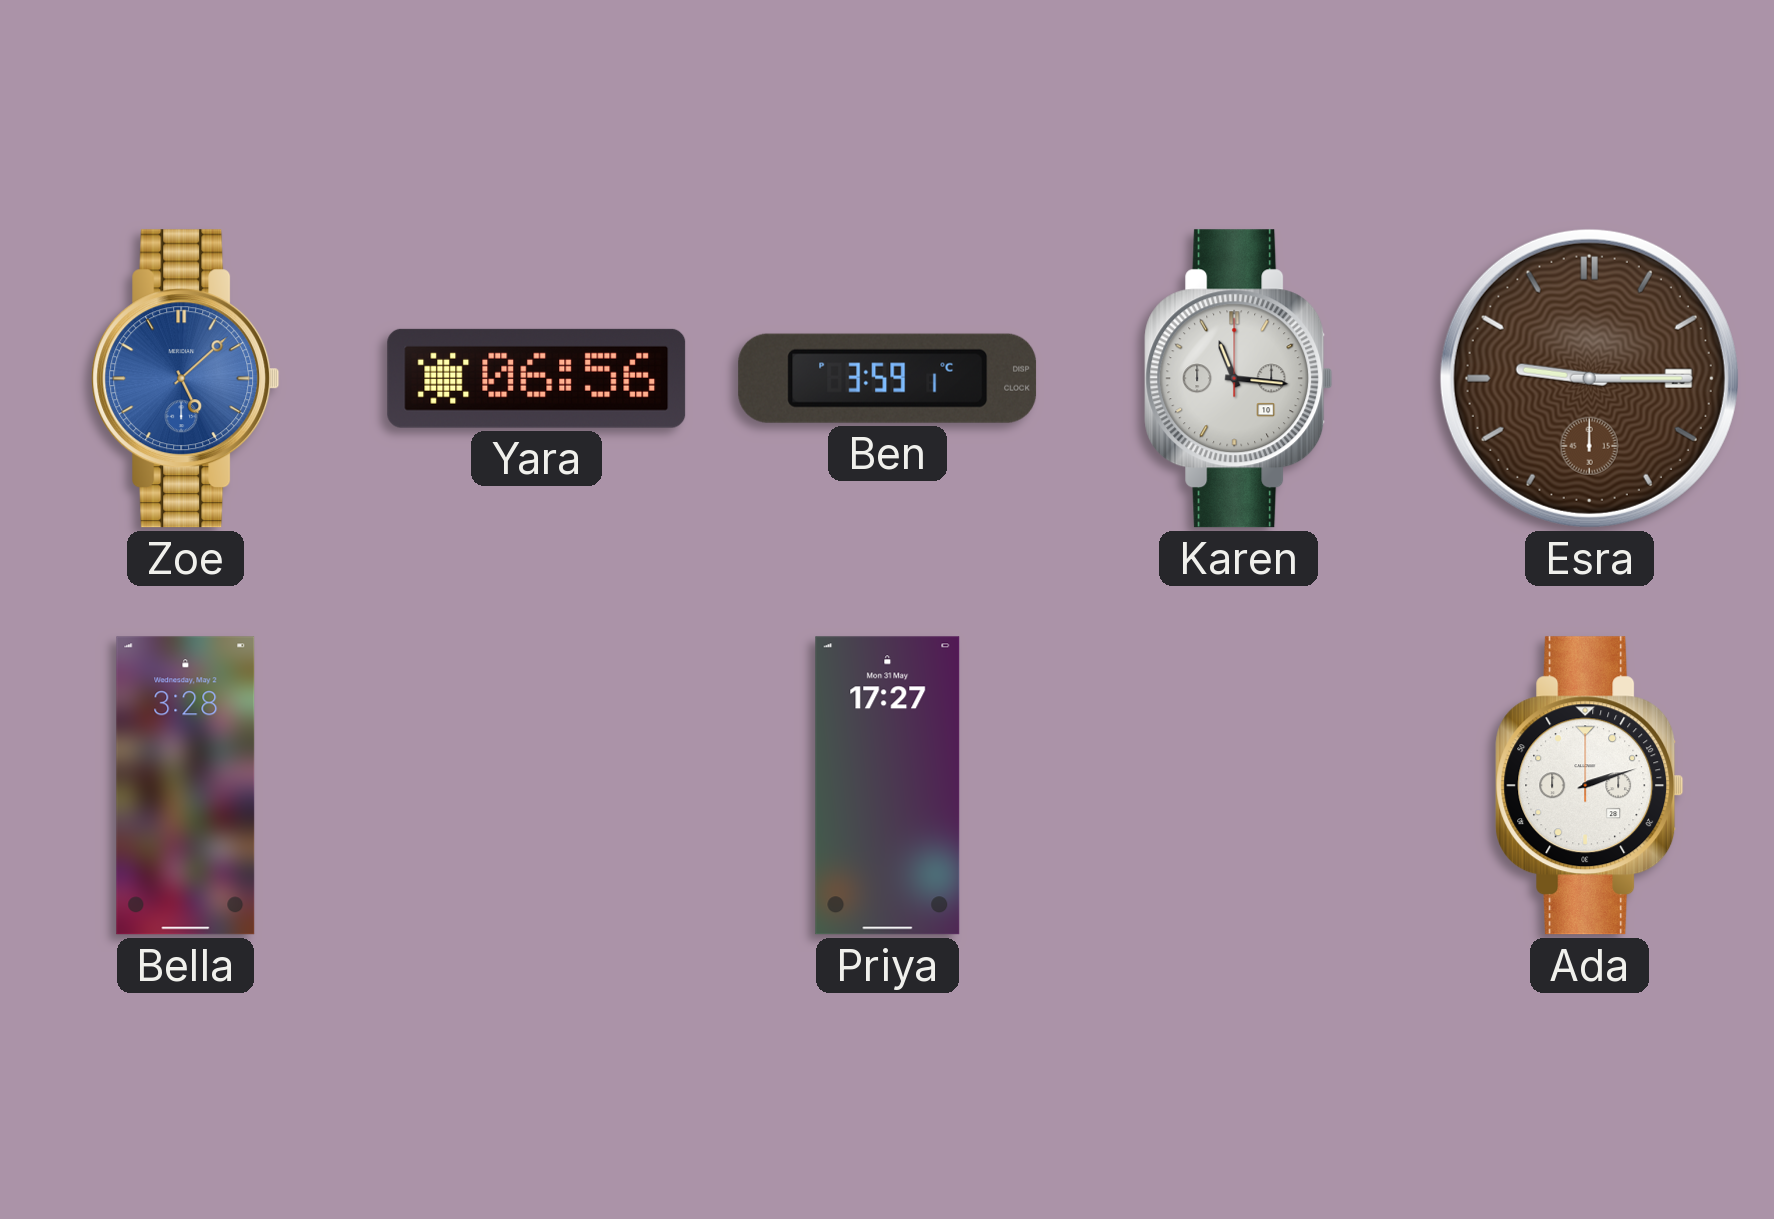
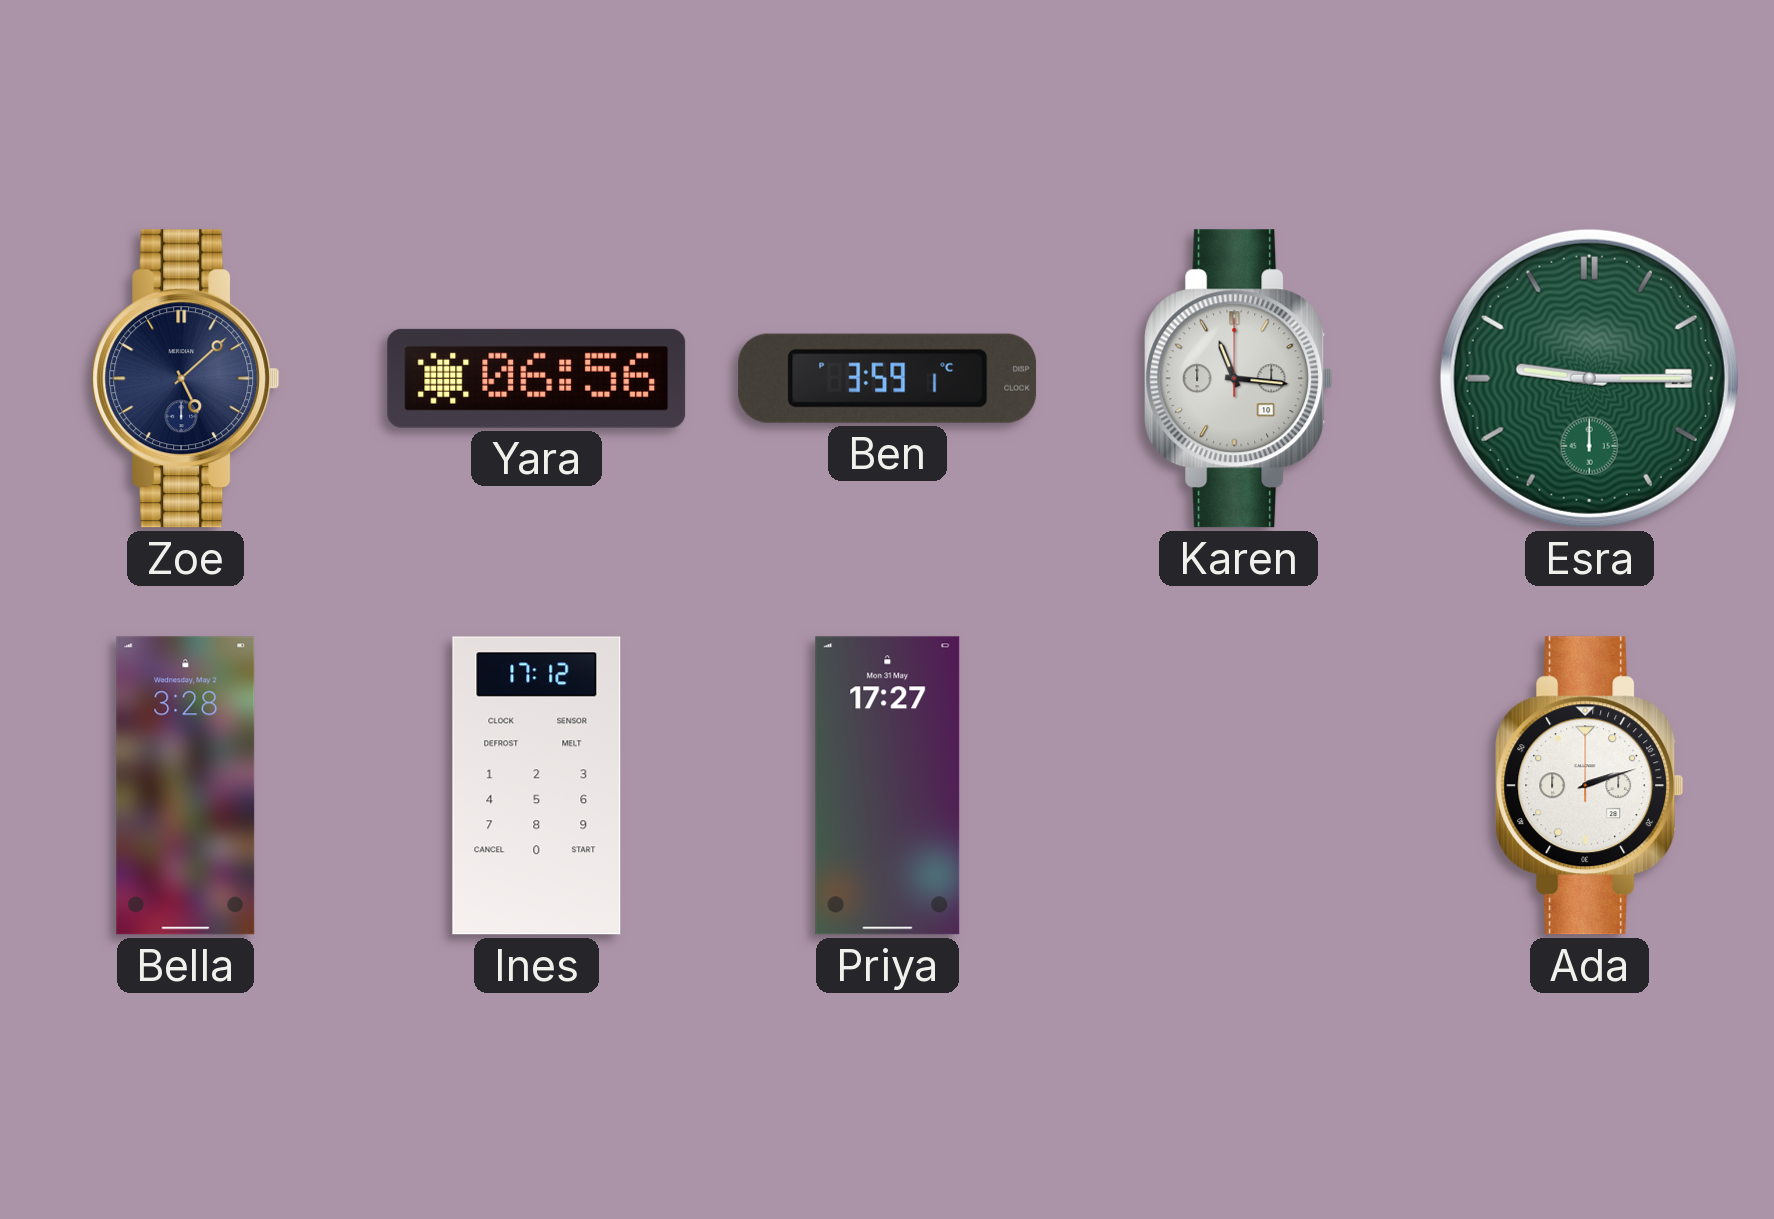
Zoe dial: blue -> navy (186, 379)
Esra dial: brown -> green (1589, 378)
Ines: none -> 17:12 (537, 786)
